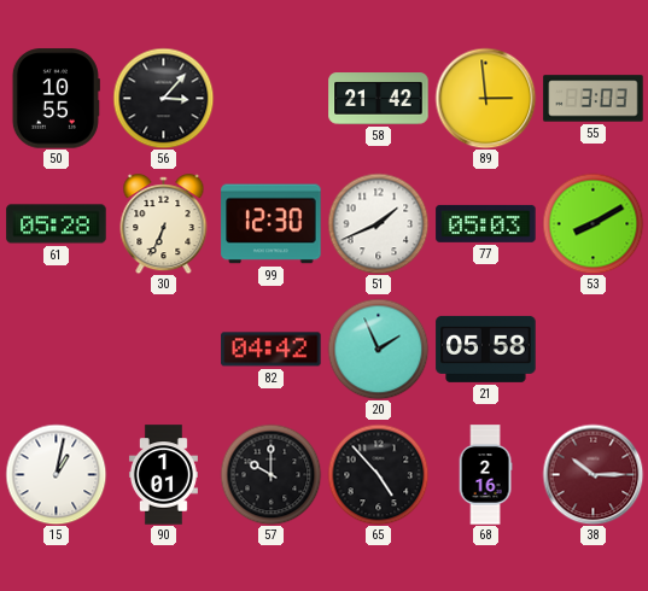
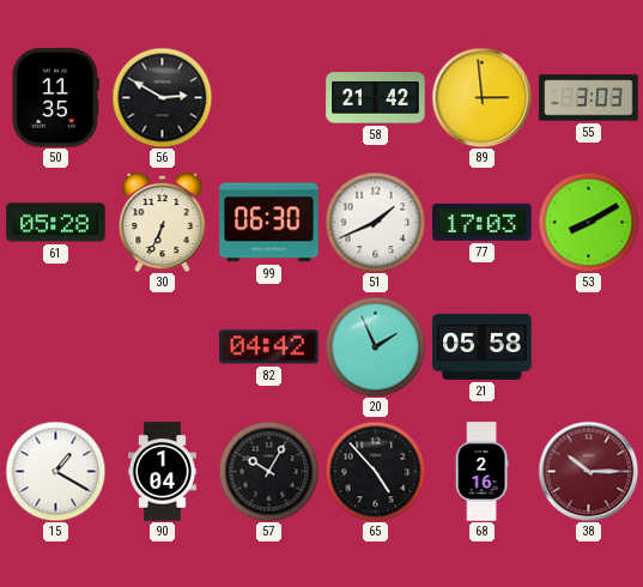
50: 10:55 -> 11:35 (55, 98)
56: 3:07 -> 2:50 (162, 97)
99: 12:30 -> 06:30 (269, 223)
77: 05:03 -> 17:03 (483, 222)
15: 1:02 -> 1:20 (55, 471)
90: 1:01 -> 1:04 (162, 472)
57: 10:00 -> 10:05 (268, 471)
